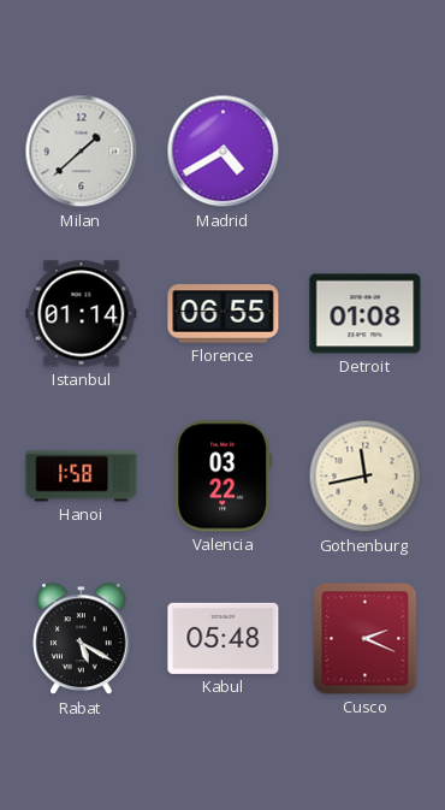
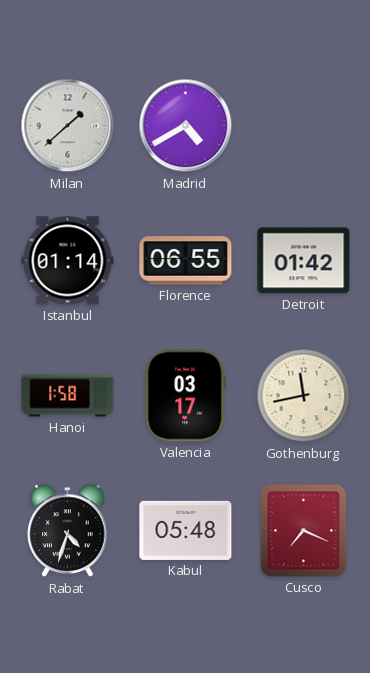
Detroit: 01:08 -> 01:42 (304, 261)
Valencia: 03:22 -> 03:17 (186, 396)
Rabat: 5:20 -> 4:33 (68, 531)
Cusco: 2:19 -> 7:19 (304, 531)
